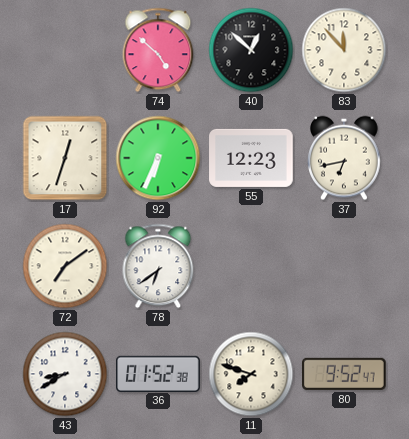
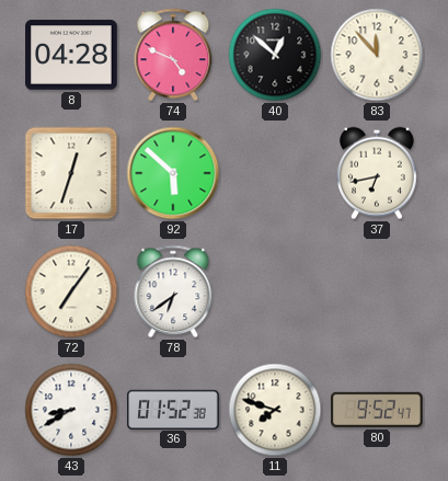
8: none -> 04:28 (71, 55)
74: 4:52 -> 4:49 (173, 55)
92: 6:34 -> 5:52 (173, 173)
55: 12:23 -> none (251, 158)
72: 7:09 -> 7:06 (71, 291)
